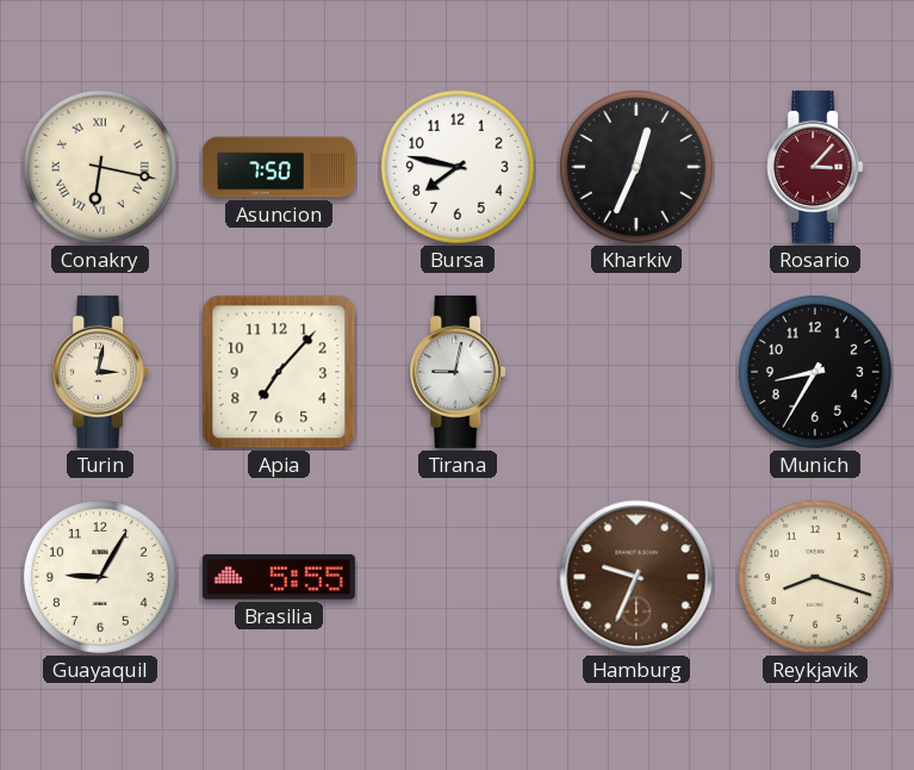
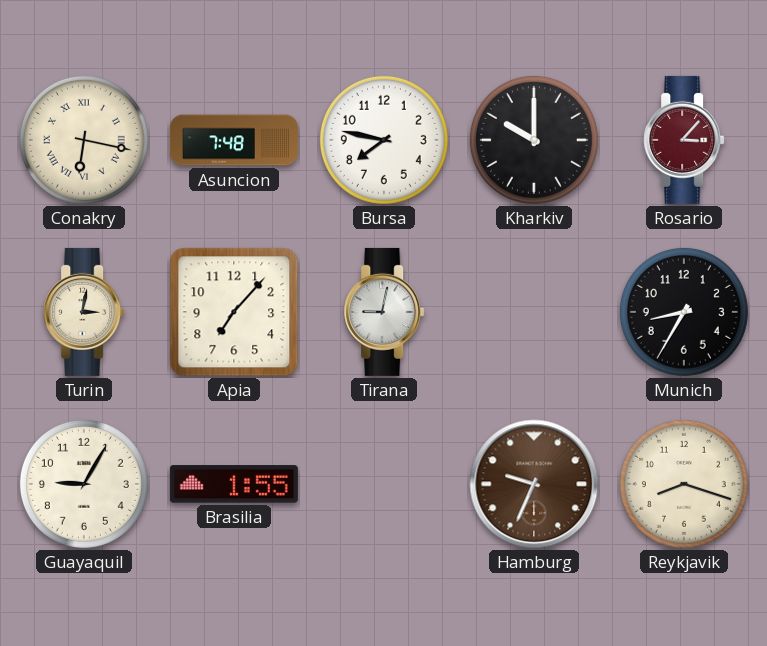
Asuncion: 7:50 -> 7:48 (234, 140)
Kharkiv: 12:34 -> 10:00 (534, 140)
Brasilia: 5:55 -> 1:55 (234, 484)
